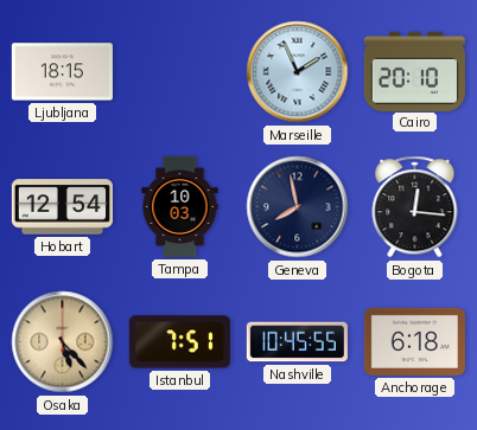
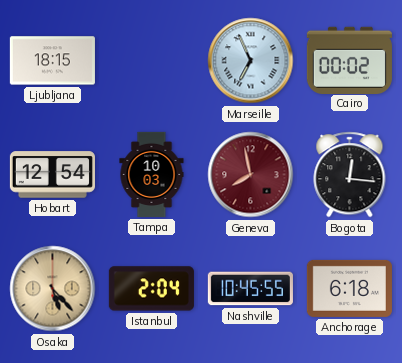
Marseille: 1:56 -> 6:56 (251, 61)
Cairo: 20:10 -> 00:02 (349, 60)
Geneva dial: navy -> burgundy (251, 175)
Istanbul: 7:51 -> 2:04 (151, 289)
